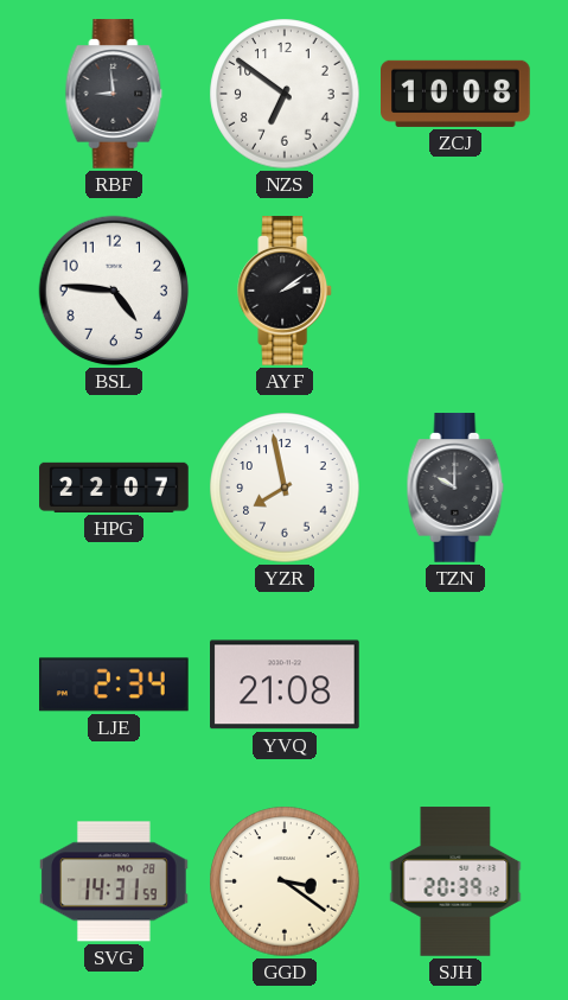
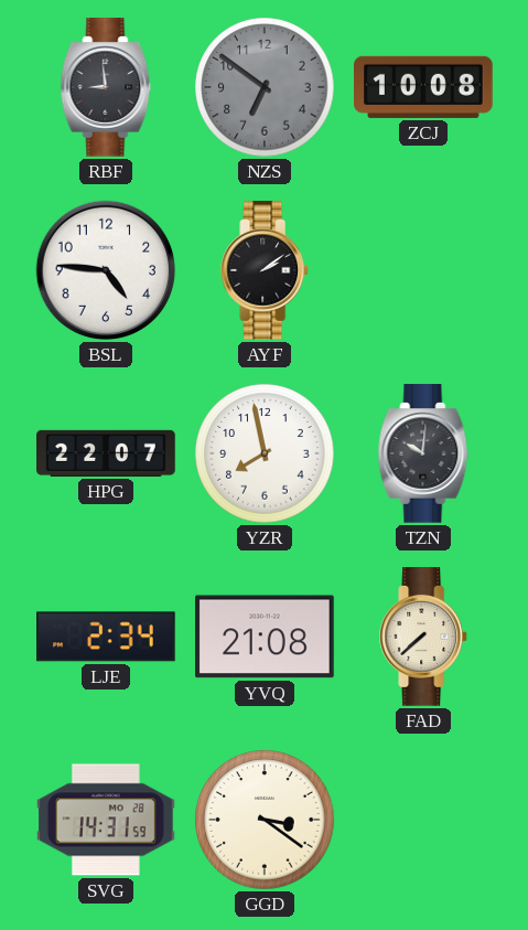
NZS dial: white -> grey (265, 87)
TZN: 10:00 -> 10:01 (423, 453)
FAD: none -> 7:38 (424, 637)
SJH: 20:39 -> none (455, 881)
